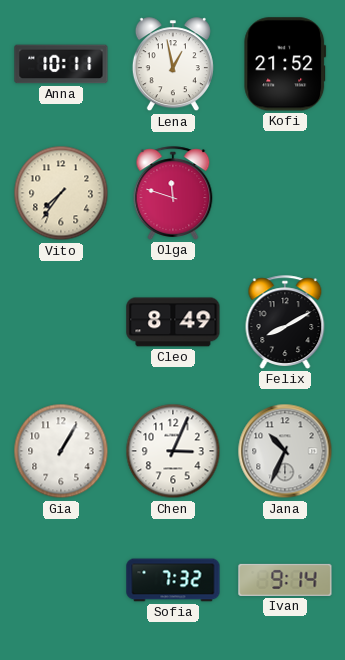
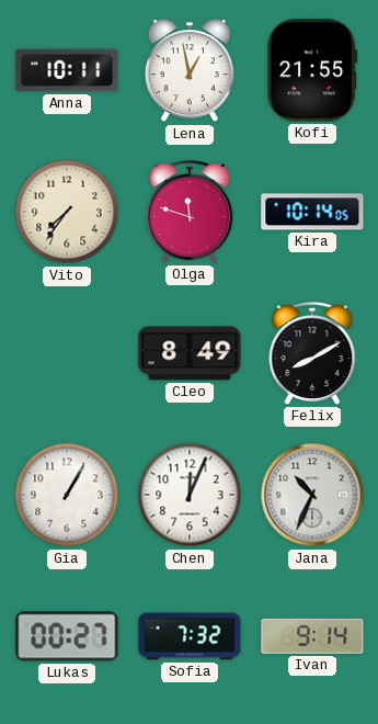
Kofi: 21:52 -> 21:55 (312, 70)
Kira: none -> 10:14 (312, 212)
Chen: 3:04 -> 12:04 (190, 495)
Lukas: none -> 00:27 (67, 636)
